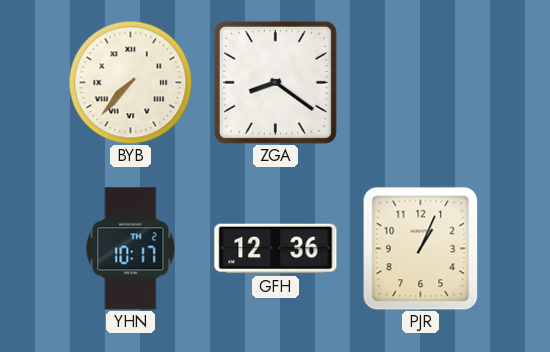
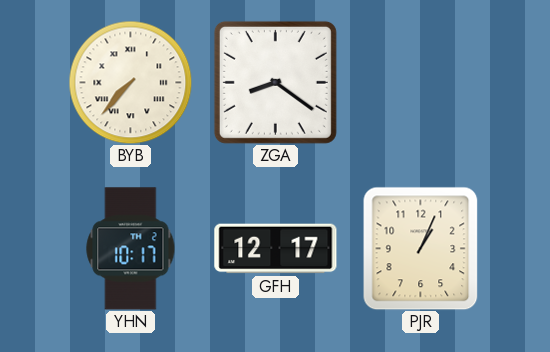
GFH: 12:36 -> 12:17 (276, 249)
